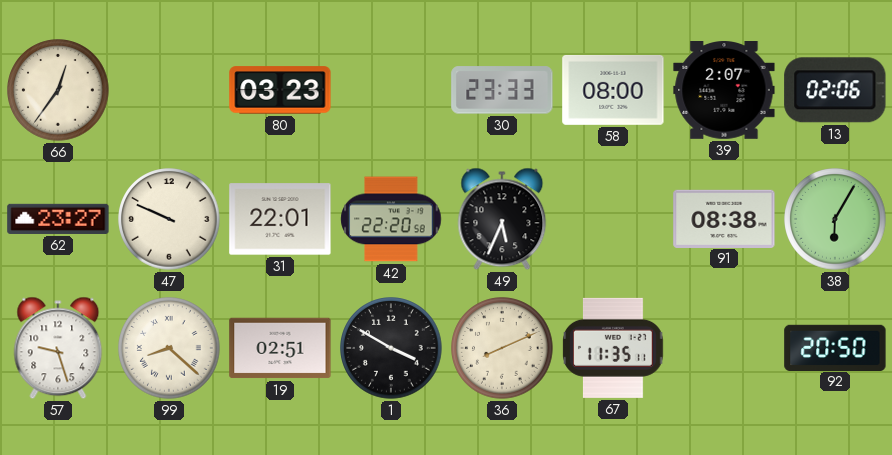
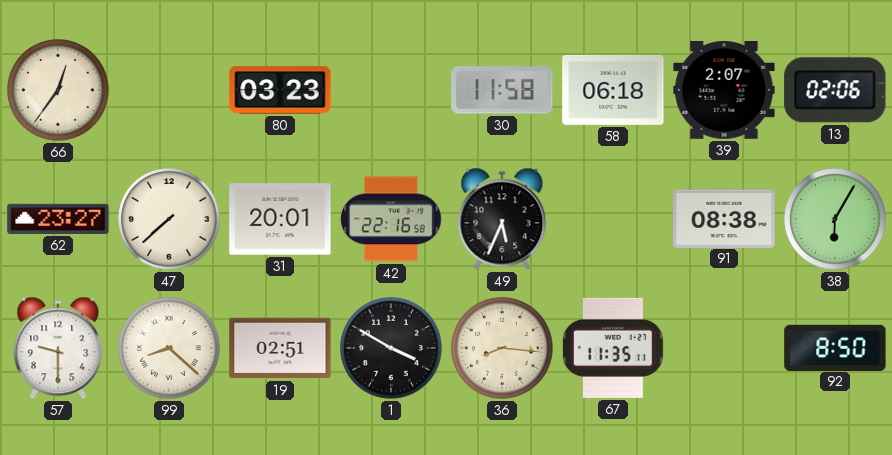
30: 23:33 -> 11:58 (502, 90)
58: 08:00 -> 06:18 (613, 90)
47: 9:49 -> 7:38 (169, 219)
31: 22:01 -> 20:01 (280, 219)
42: 22:20 -> 22:16 (391, 219)
57: 9:27 -> 9:30 (58, 348)
36: 8:11 -> 8:16 (502, 348)
92: 20:50 -> 8:50 (835, 347)
